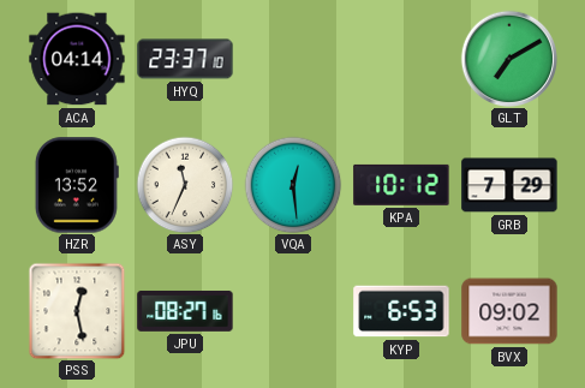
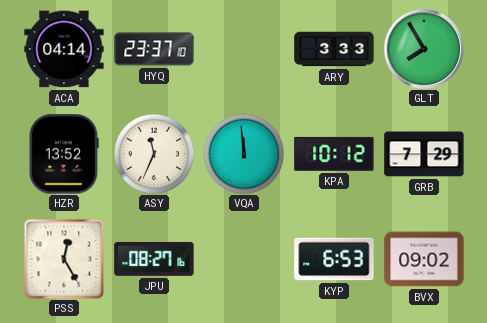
ARY: none -> 3:33 (334, 49)
GLT: 7:10 -> 7:55 (423, 48)
VQA: 12:29 -> 11:59 (244, 154)
PSS: 12:28 -> 12:25 (64, 259)
